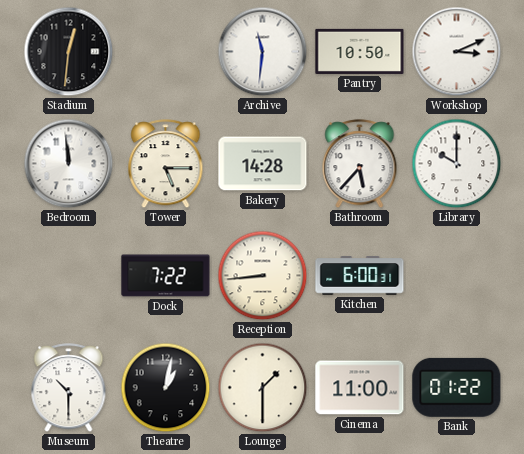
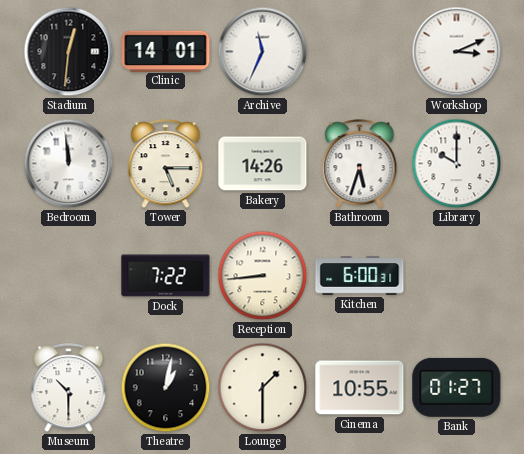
Clinic: none -> 14:01 (166, 51)
Archive: 11:31 -> 11:34 (263, 52)
Pantry: 10:50 -> none (360, 51)
Bakery: 14:28 -> 14:26 (263, 164)
Bathroom: 5:37 -> 5:33 (360, 164)
Cinema: 11:00 -> 10:55 (360, 388)
Bank: 01:22 -> 01:27 (457, 387)
